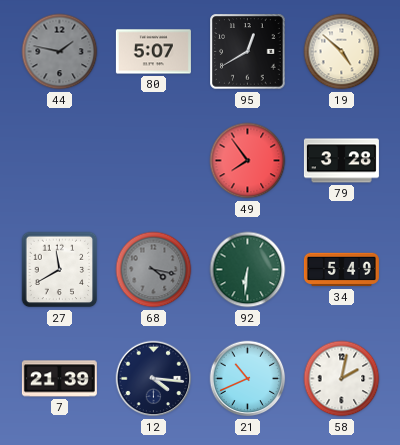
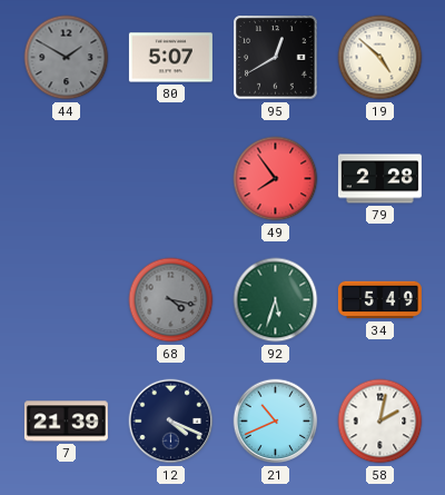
44: 1:47 -> 1:50 (67, 58)
79: 3:28 -> 2:28 (379, 179)
27: 11:40 -> none (60, 270)
92: 6:31 -> 5:33 (276, 300)
12: 4:16 -> 4:19 (171, 422)
